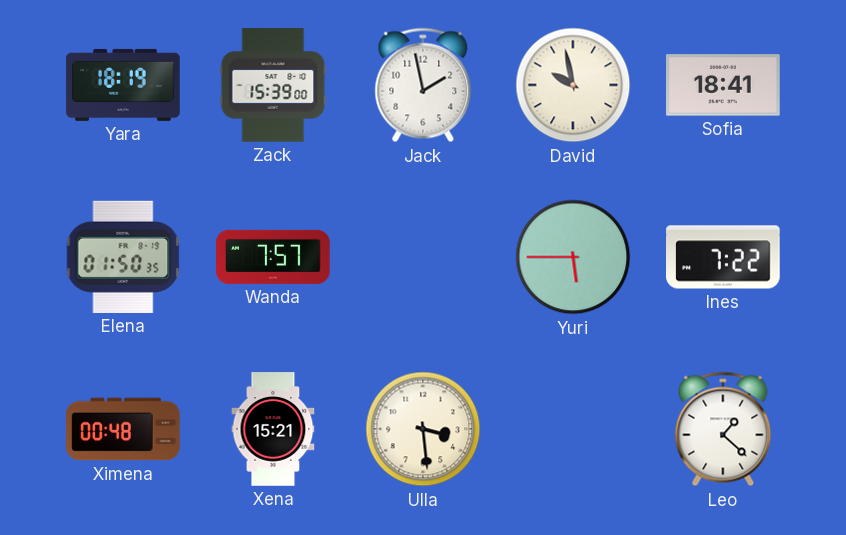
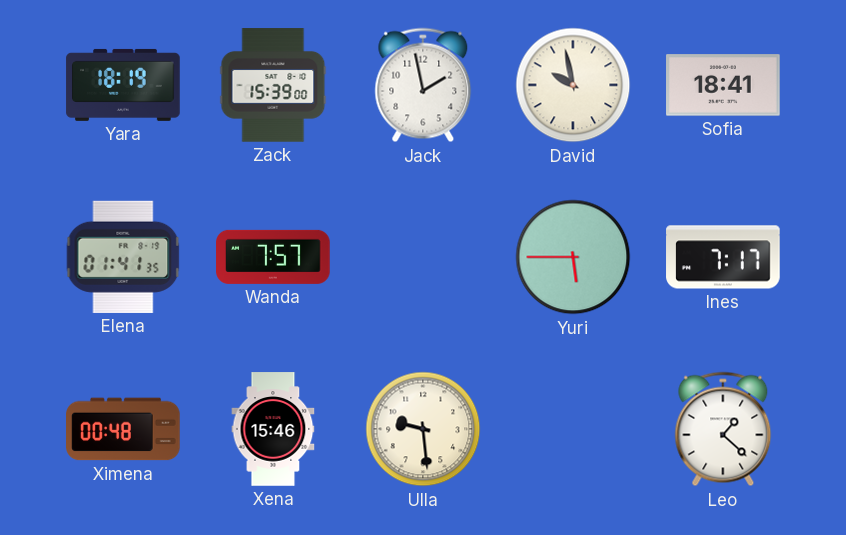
Elena: 01:50 -> 01:41 (123, 257)
Ines: 7:22 -> 7:17 (723, 257)
Xena: 15:21 -> 15:46 (273, 429)
Ulla: 3:29 -> 9:29 (423, 429)
